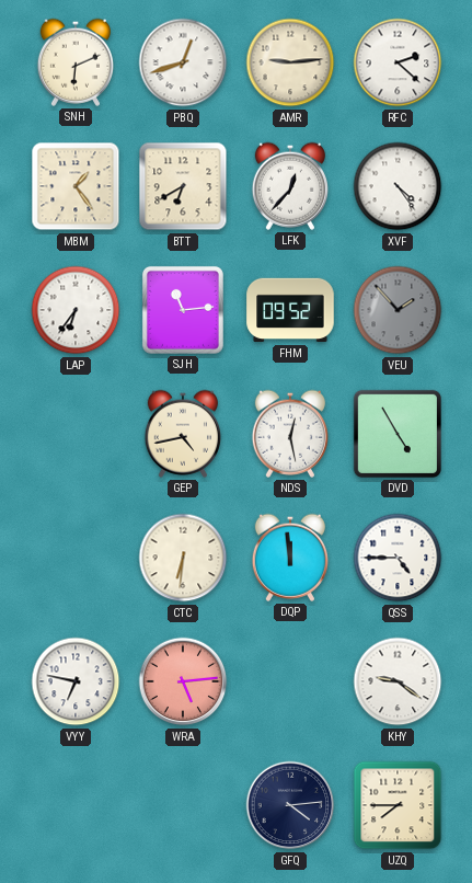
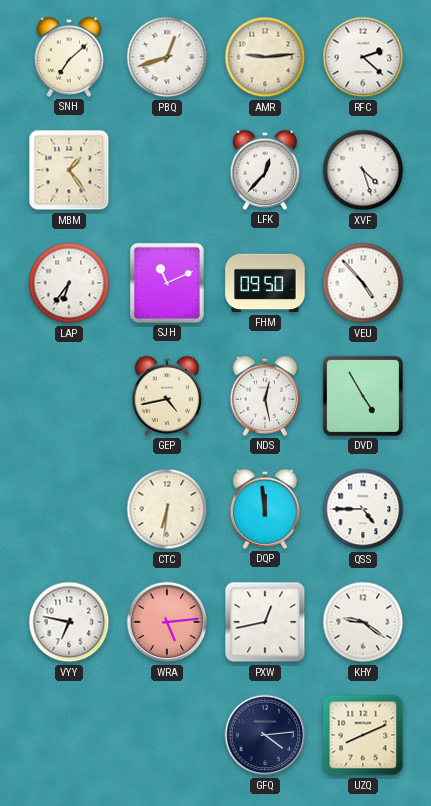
SNH: 6:11 -> 7:08 (68, 57)
BTT: 6:40 -> none (183, 186)
XVF: 4:24 -> 4:27 (363, 170)
SJH: 11:14 -> 11:11 (167, 283)
FHM: 09:52 -> 09:50 (265, 283)
VEU: 1:53 -> 4:53 (363, 283)
VEU dial: grey -> white (363, 283)
PXW: none -> 12:43 (265, 622)
UZQ: 7:45 -> 8:11 (363, 735)
